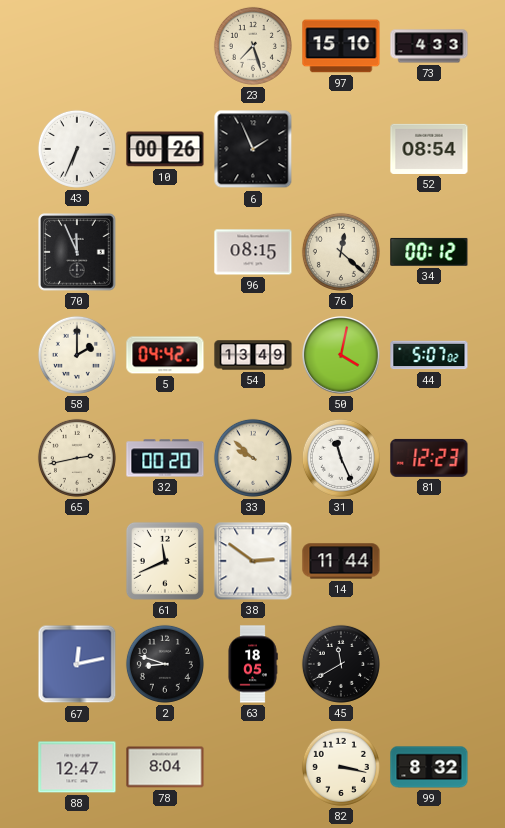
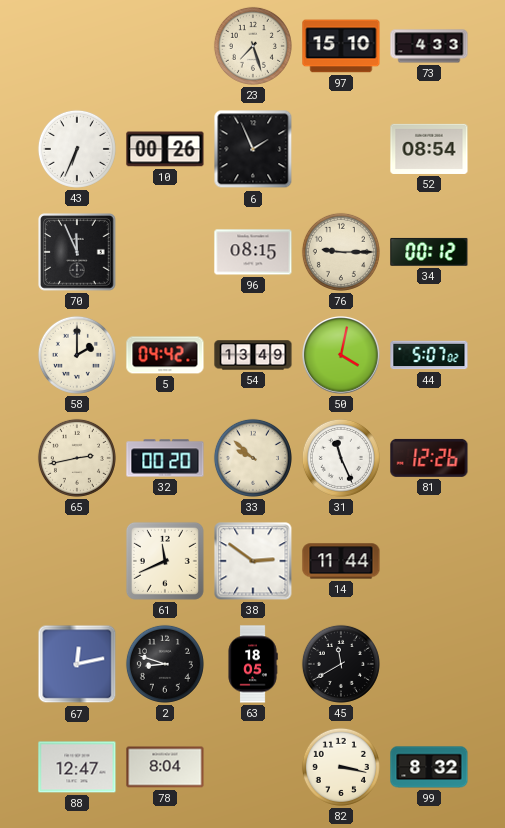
76: 12:22 -> 9:15 (341, 252)
81: 12:23 -> 12:26 (429, 458)
